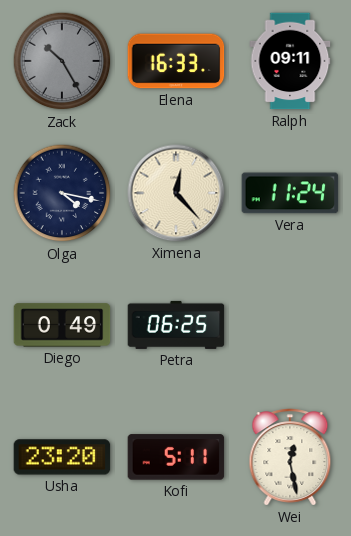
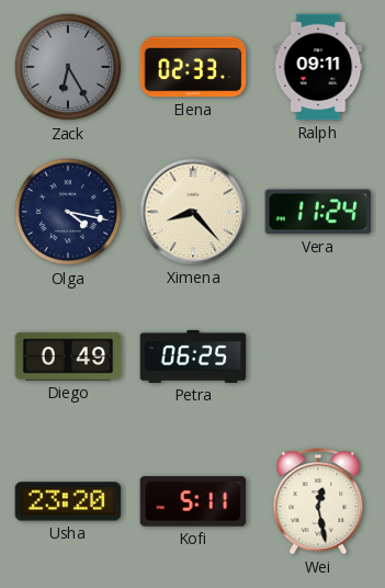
Zack: 10:25 -> 6:25 (68, 67)
Elena: 16:33 -> 02:33 (193, 67)
Ximena: 12:23 -> 8:23 (193, 212)
